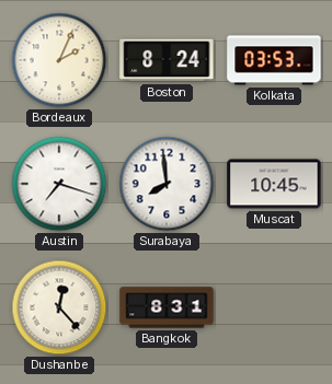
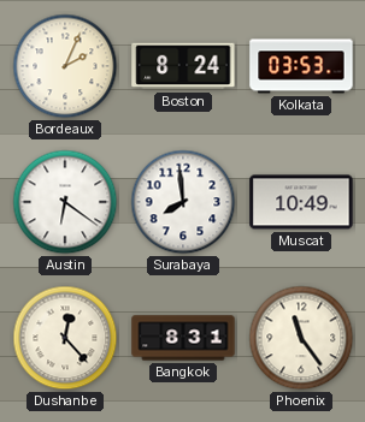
Austin: 7:18 -> 6:21 (65, 202)
Muscat: 10:45 -> 10:49 (301, 202)
Phoenix: none -> 11:24 (301, 338)
